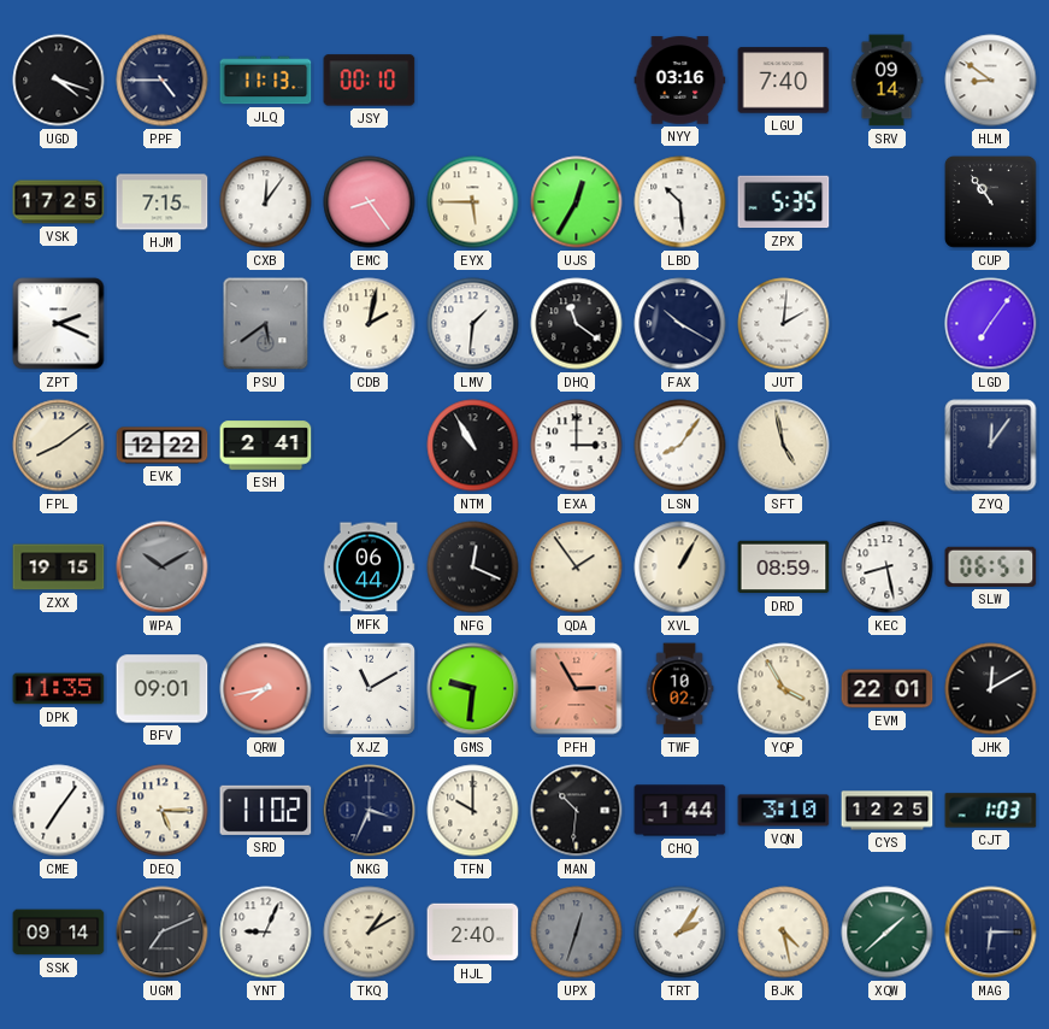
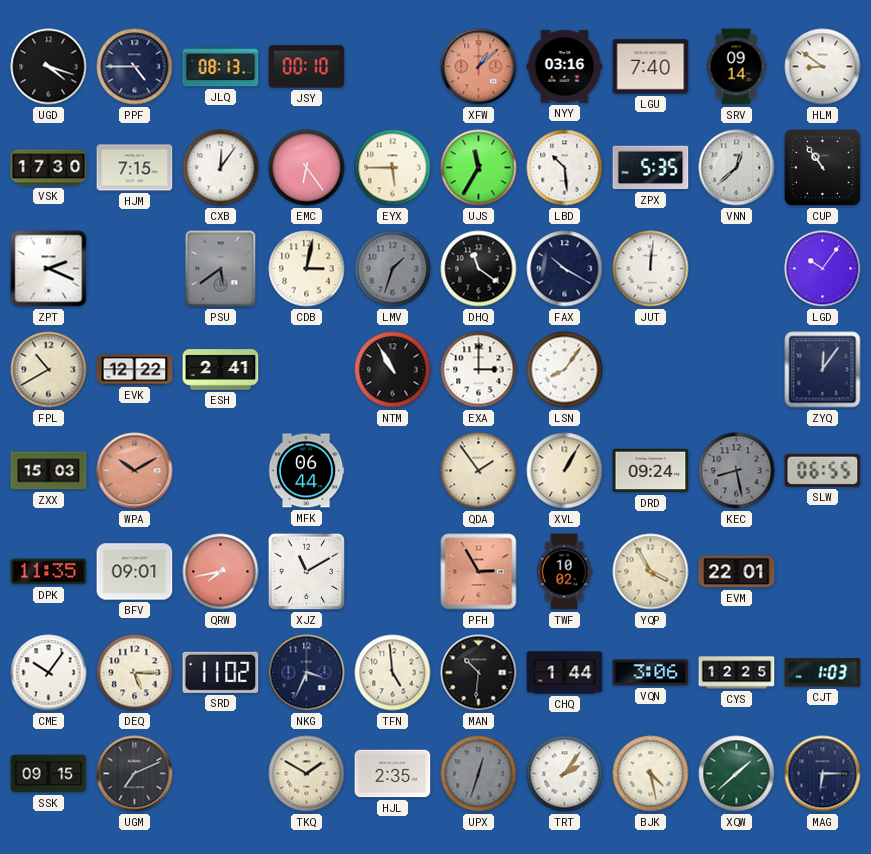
JLQ: 11:13 -> 08:13 (221, 67)
XFW: none -> 1:08 (479, 67)
VSK: 17:25 -> 17:30 (49, 168)
EMC: 8:24 -> 6:24 (307, 168)
UJS: 12:35 -> 11:35 (479, 168)
VNN: none -> 12:38 (737, 168)
CDB: 2:02 -> 3:02 (307, 269)
LMV: 1:31 -> 1:33 (393, 269)
LMV dial: white -> grey (393, 269)
JUT: 2:01 -> 12:01 (651, 269)
LGD: 7:06 -> 10:06 (823, 269)
FPL: 8:09 -> 10:40 (49, 370)
SFT: 4:58 -> none (784, 446)
ZXX: 19:15 -> 15:03 (49, 471)
WPA dial: grey -> salmon (135, 471)
NFG: 12:19 -> none (473, 568)
DRD: 08:59 -> 09:24 (651, 471)
KEC dial: white -> grey (737, 471)
SLW: 06:51 -> 06:55 (823, 470)
GMS: 9:31 -> none (473, 689)
JHK: 12:10 -> none (991, 689)
CME: 7:06 -> 10:06 (49, 673)
TFN: 10:00 -> 4:59 (393, 673)
VQN: 3:10 -> 3:06 (651, 673)
SSK: 09:14 -> 09:15 (49, 774)
YNT: 9:04 -> none (266, 933)
TKQ: 1:10 -> 1:50 (307, 774)
HJL: 2:40 -> 2:35 (393, 774)
